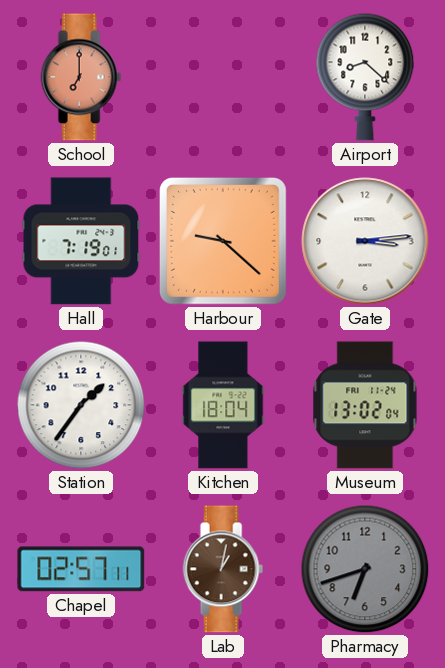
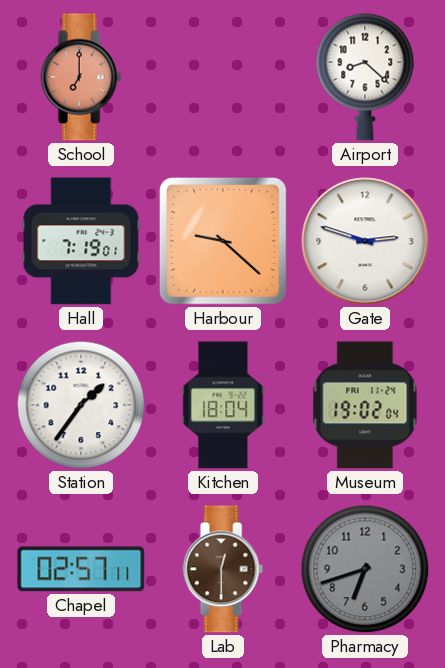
Gate: 3:14 -> 2:48 (365, 241)
Museum: 13:02 -> 19:02 (365, 405)
Lab: 1:02 -> 12:30 (223, 569)
